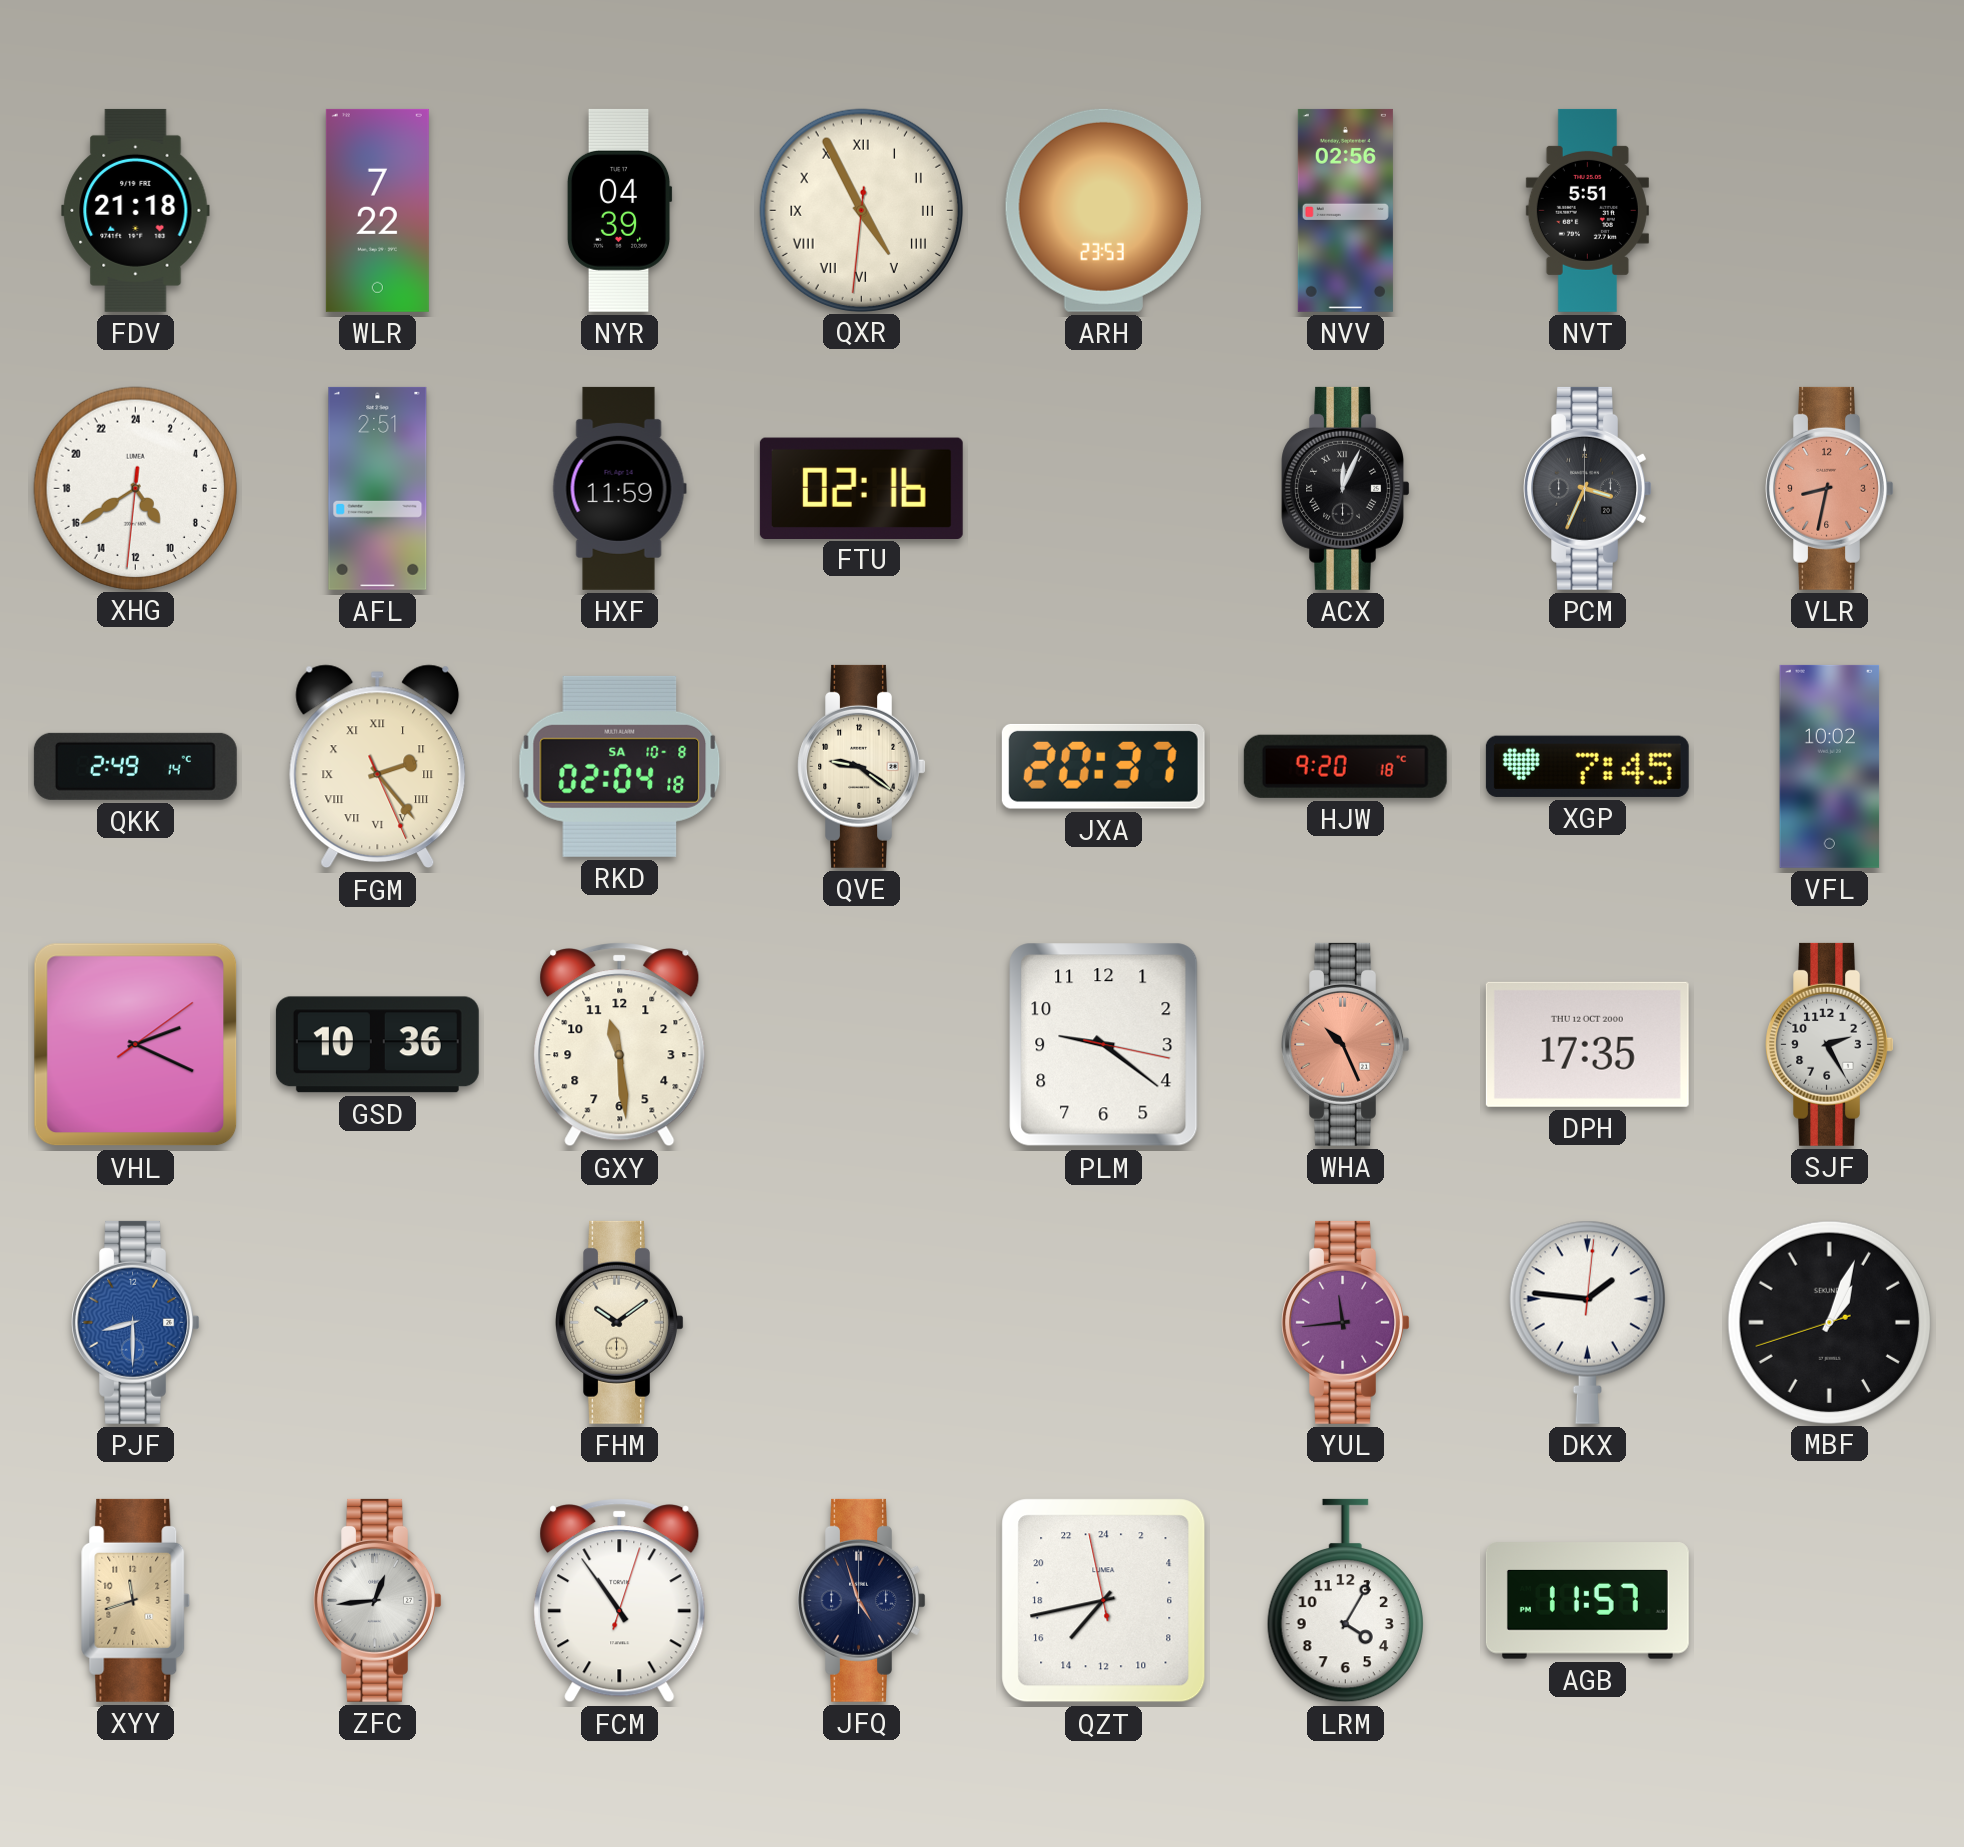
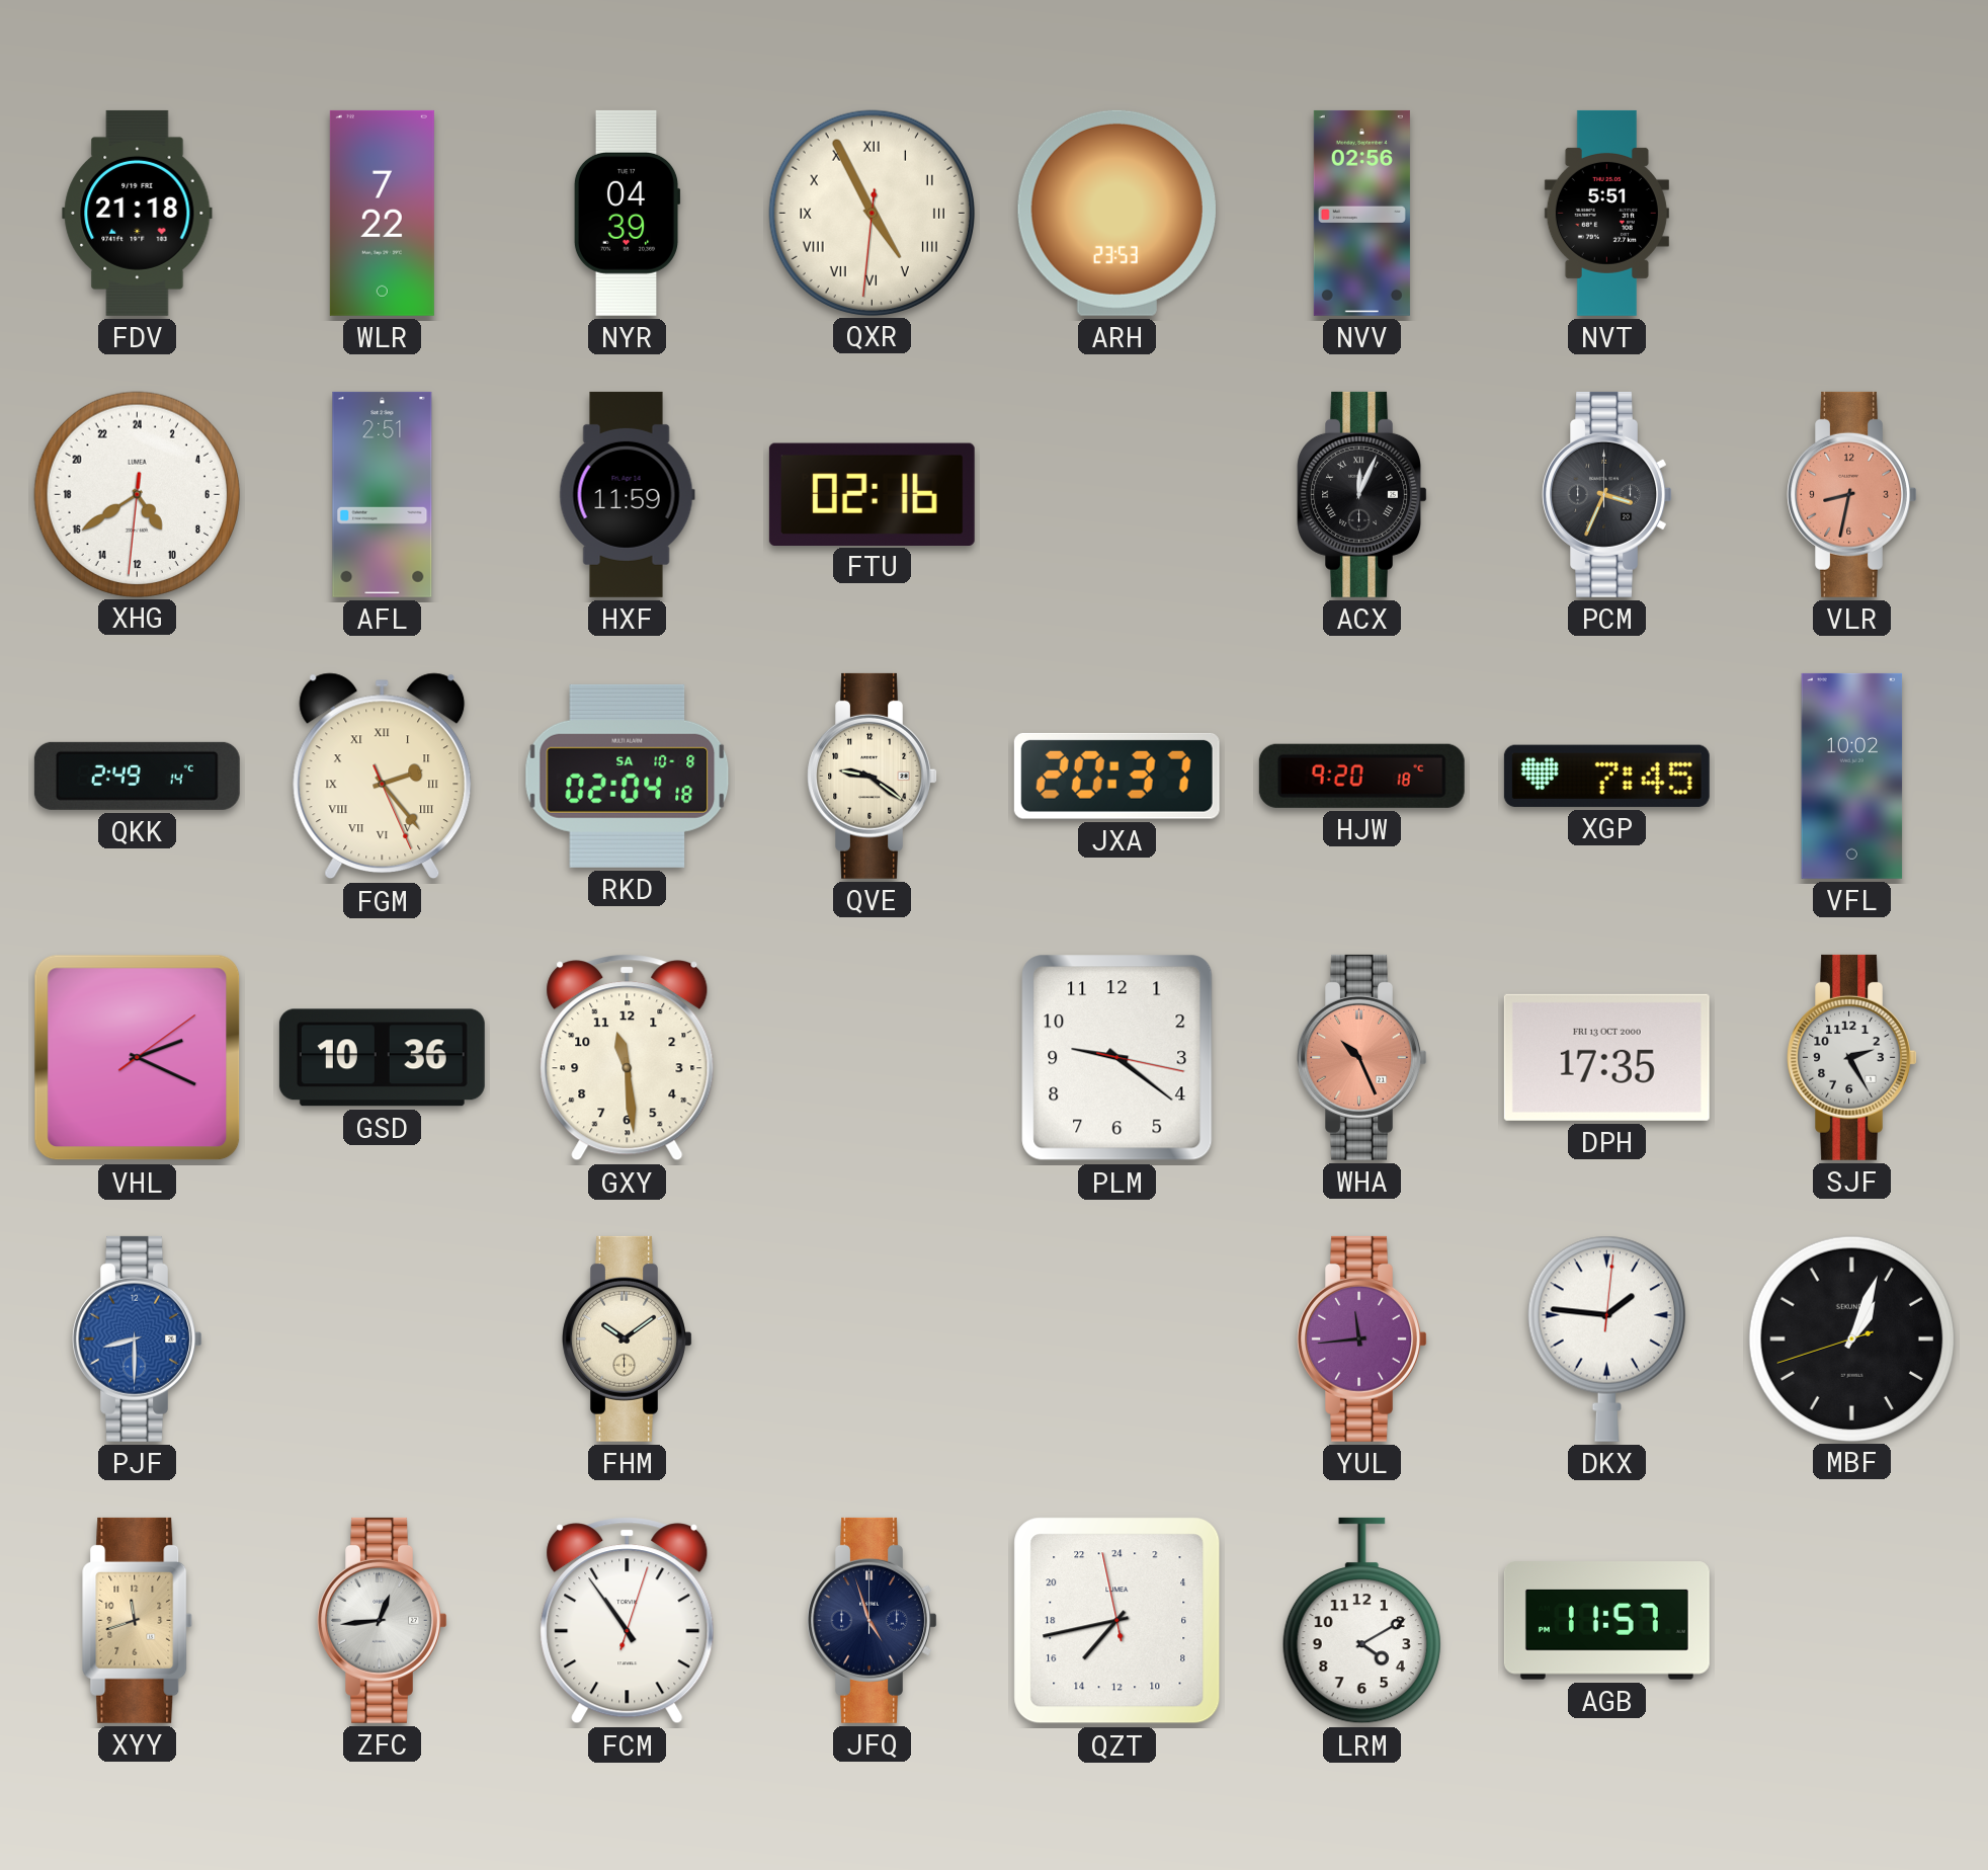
DPH date: THU 12 OCT 2000 -> FRI 13 OCT 2000 (1606, 1057)
LRM: 4:05 -> 4:10 (1361, 1621)
